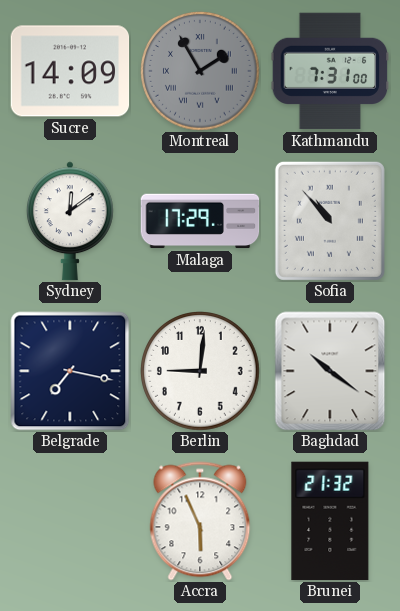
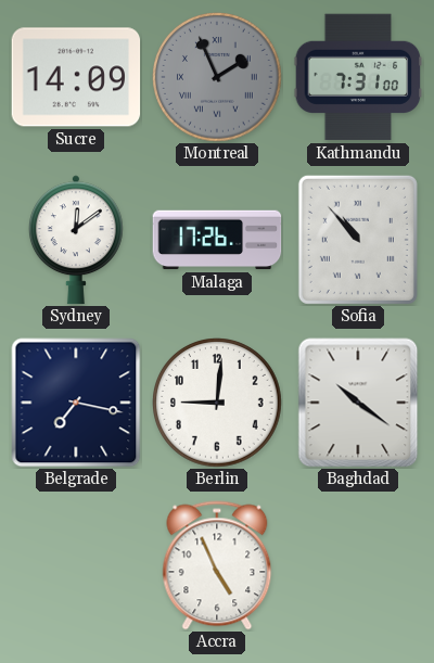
Montreal: 1:55 -> 1:56 (218, 78)
Malaga: 17:29 -> 17:26 (217, 240)
Accra: 5:56 -> 4:56 (217, 565)
Brunei: 21:32 -> none (330, 521)
